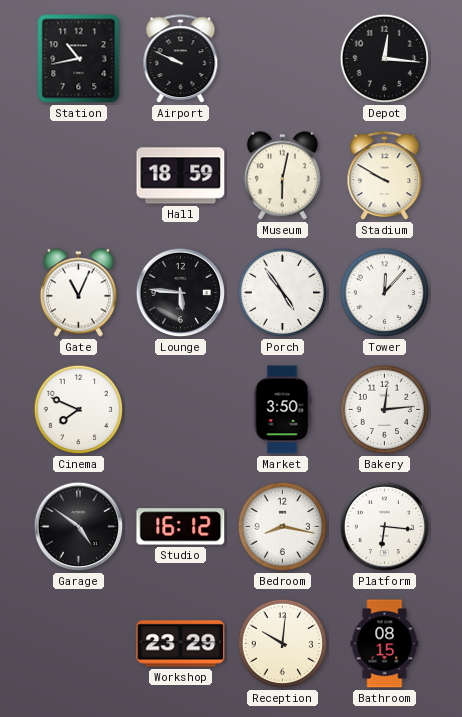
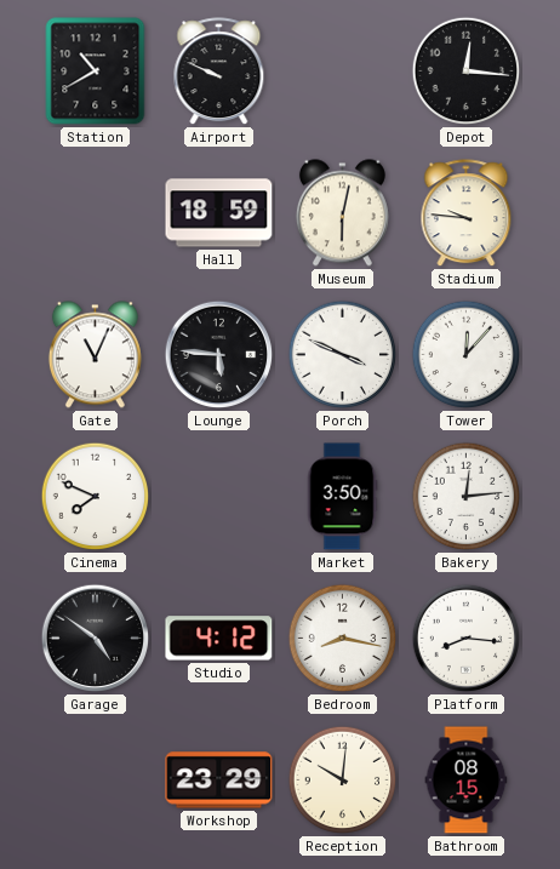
Station: 10:43 -> 10:40 (96, 72)
Stadium: 9:50 -> 9:46 (467, 213)
Porch: 4:54 -> 3:49 (343, 355)
Studio: 16:12 -> 4:12 (219, 639)
Platform: 6:16 -> 8:16 (467, 639)
